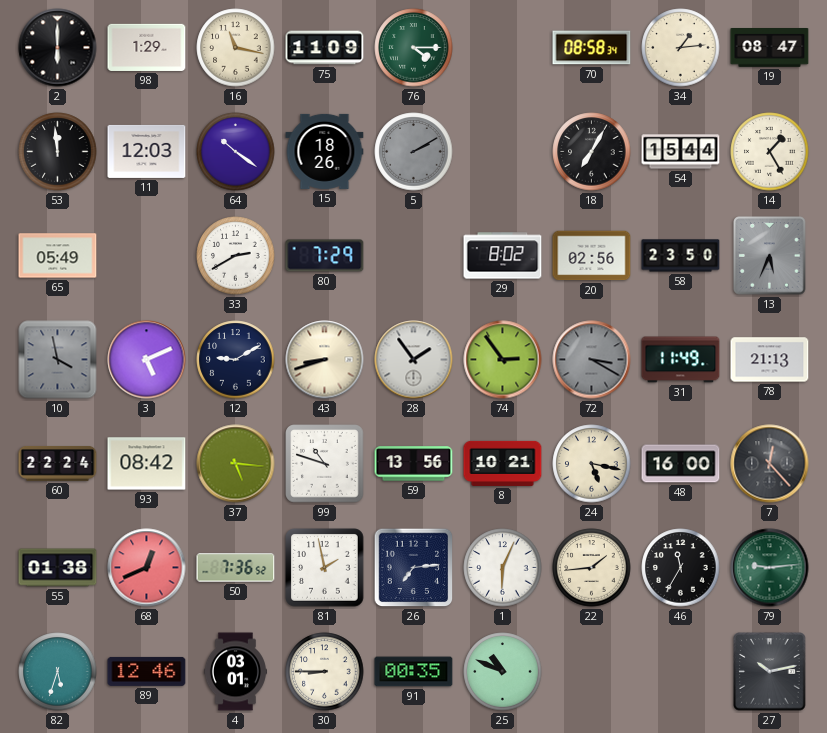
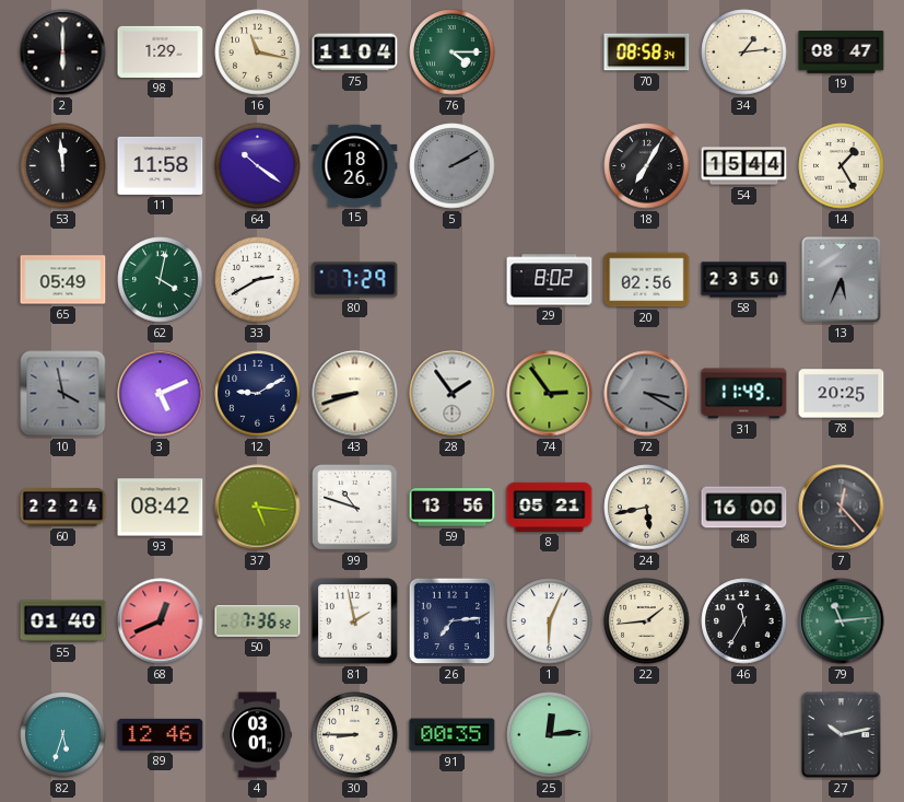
75: 11:09 -> 11:04 (355, 53)
11: 12:03 -> 11:58 (161, 165)
62: none -> 4:02 (161, 280)
78: 21:13 -> 20:25 (842, 394)
8: 10:21 -> 05:21 (550, 507)
24: 5:17 -> 5:43 (647, 508)
55: 01:38 -> 01:40 (63, 621)
79: 9:14 -> 11:14 (842, 621)
25: 10:49 -> 12:14 (550, 735)
